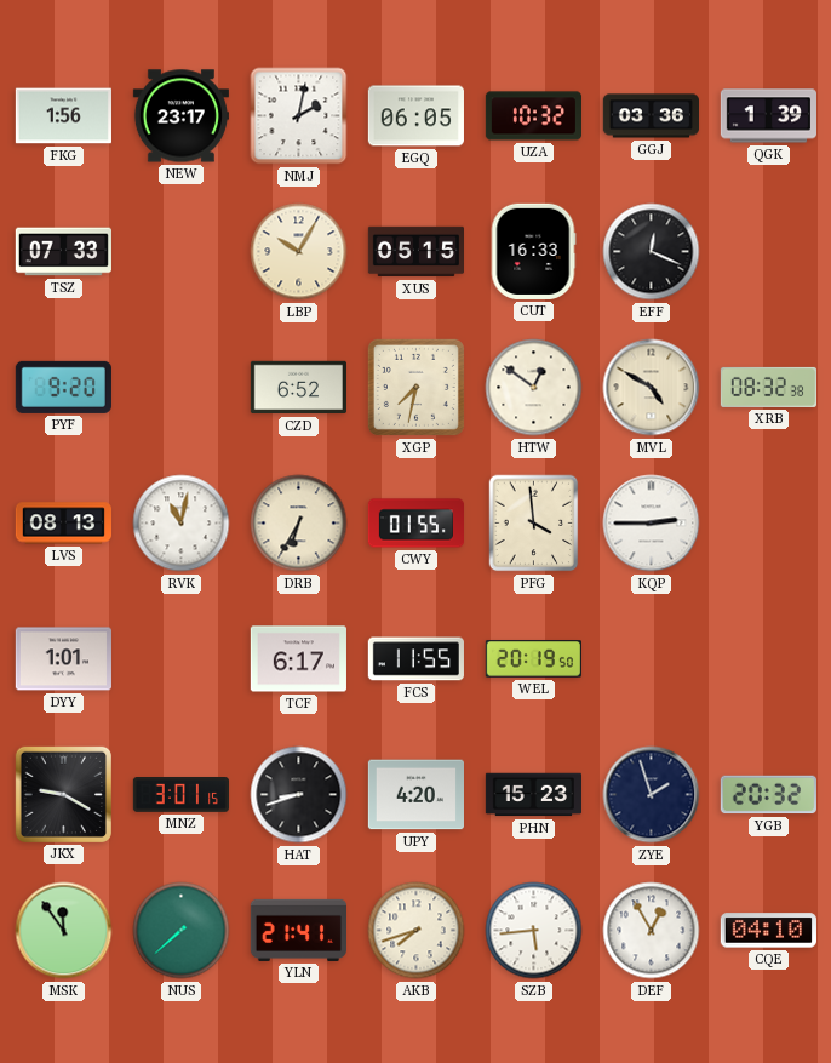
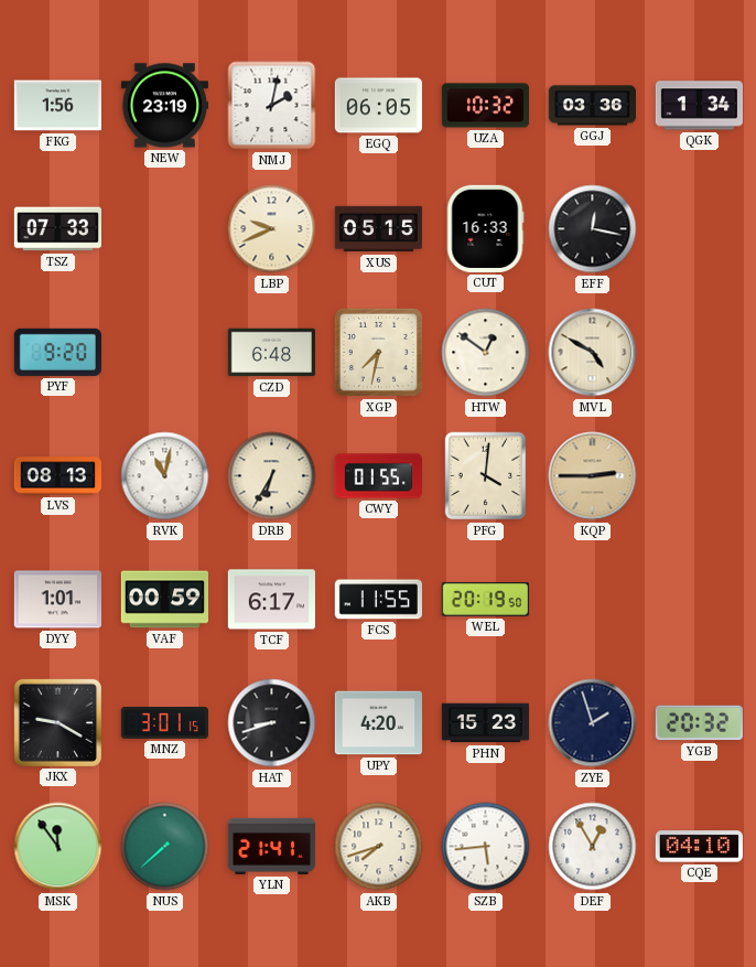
NEW: 23:17 -> 23:19 (164, 106)
QGK: 1:39 -> 1:34 (699, 106)
LBP: 10:05 -> 9:41 (272, 229)
EFF: 12:19 -> 12:17 (593, 229)
CZD: 6:52 -> 6:48 (271, 353)
XRB: 08:32 -> none (768, 387)
PFG: 3:59 -> 4:01 (486, 476)
KQP dial: white -> champagne (593, 476)
VAF: none -> 00:59 (164, 600)
